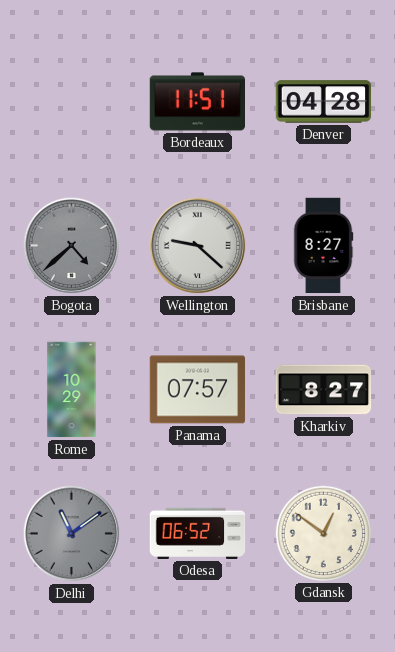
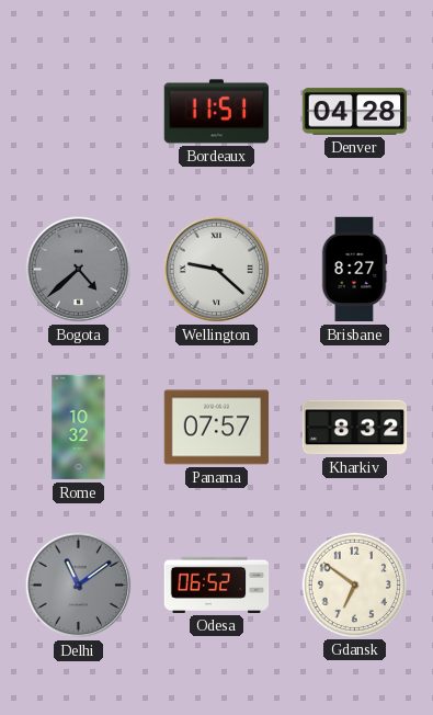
Rome: 10:29 -> 10:32 (79, 428)
Kharkiv: 8:27 -> 8:32 (355, 428)
Gdansk: 12:51 -> 6:51 (354, 585)
